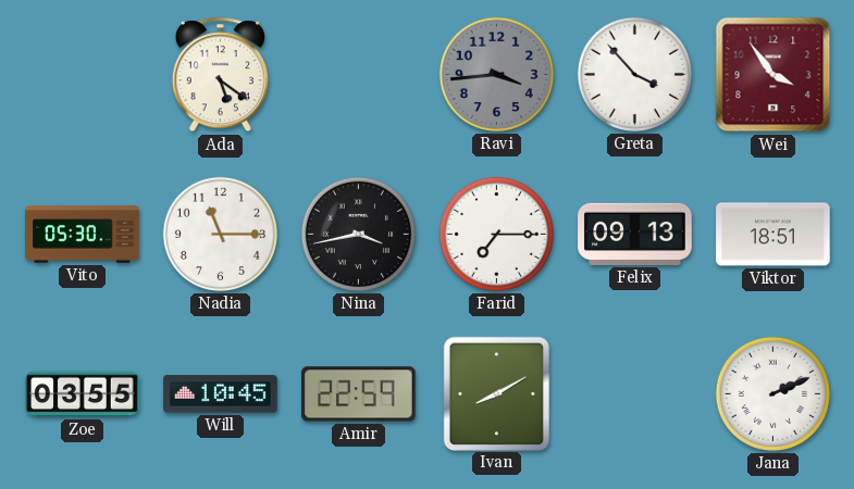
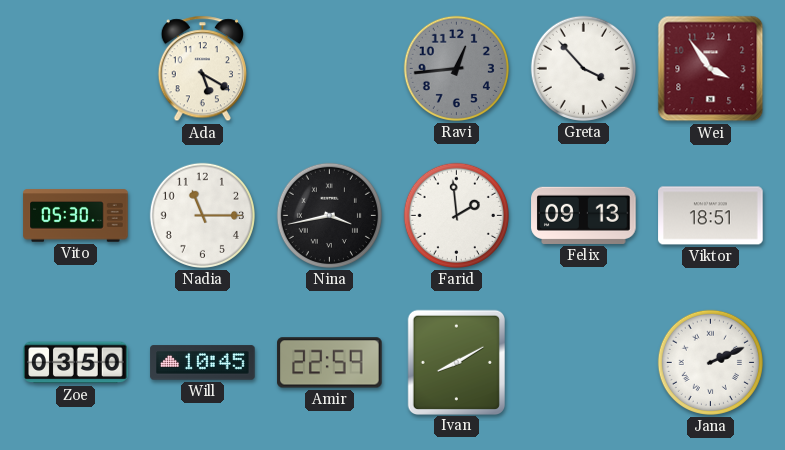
Ada: 5:21 -> 5:20 (202, 69)
Ravi: 3:44 -> 12:44 (456, 68)
Farid: 7:15 -> 1:59 (456, 215)
Zoe: 03:55 -> 03:50 (76, 363)
